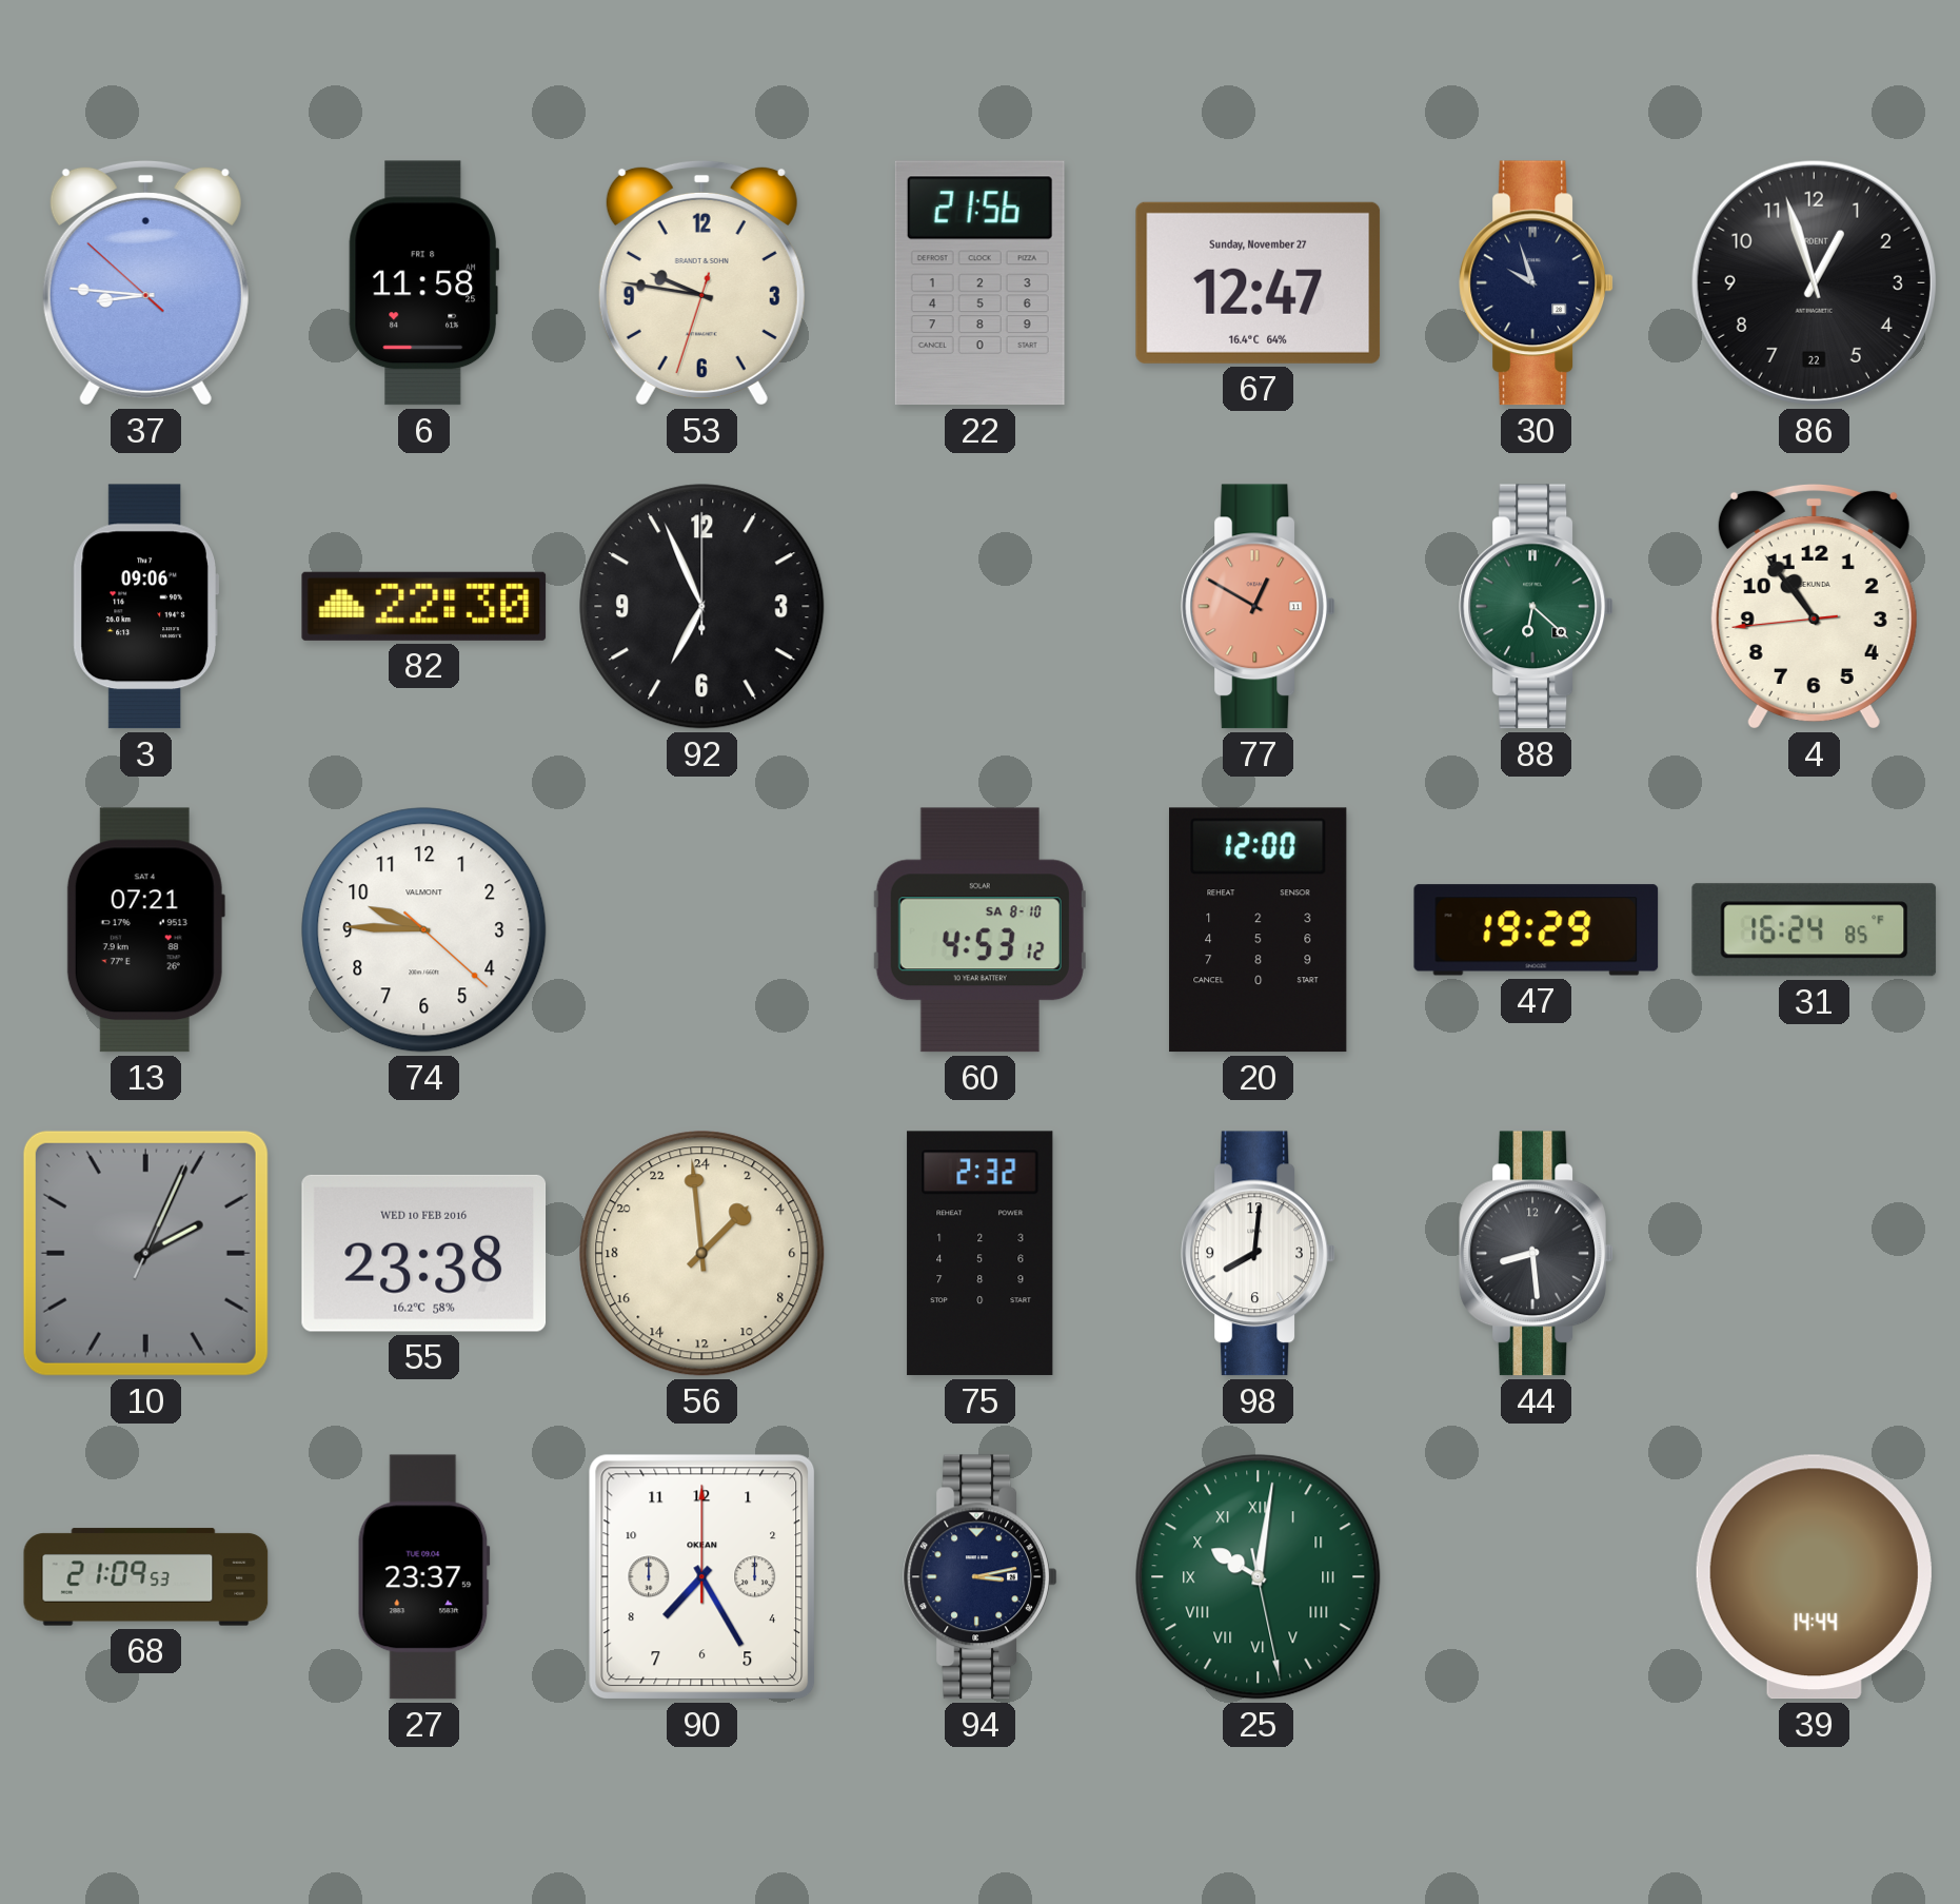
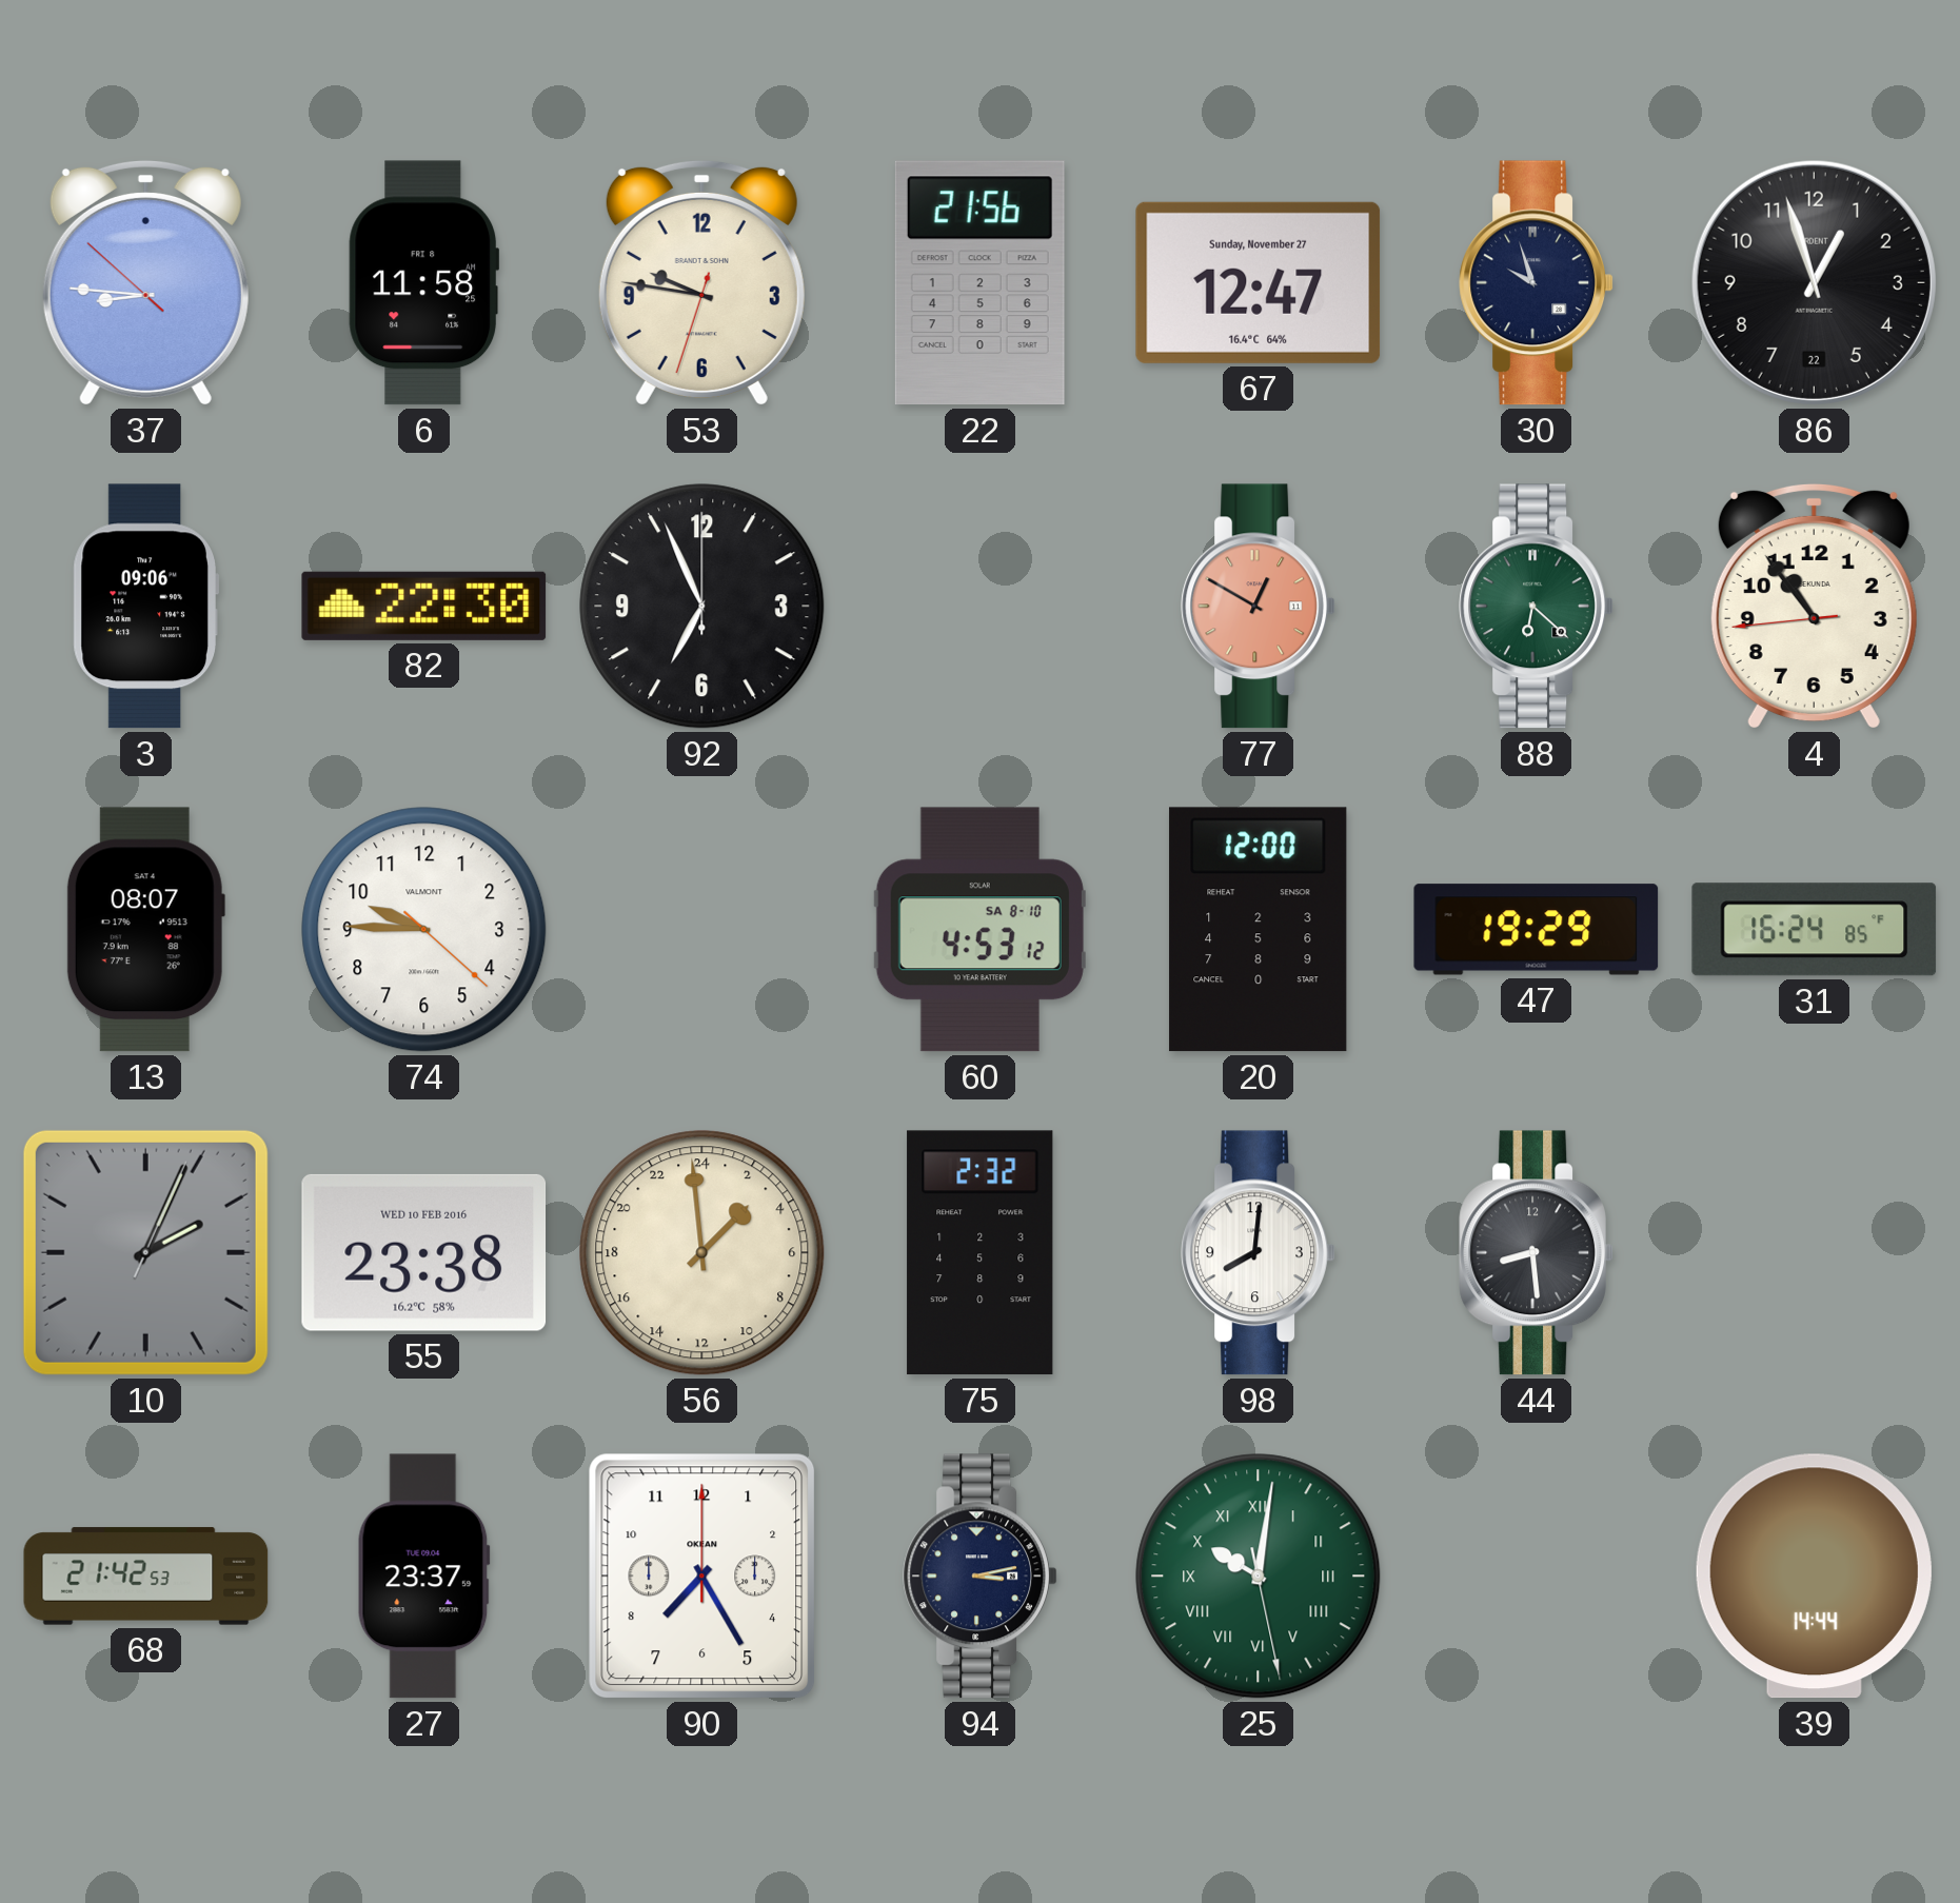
13: 07:21 -> 08:07 (145, 930)
68: 21:09 -> 21:42 (146, 1577)
